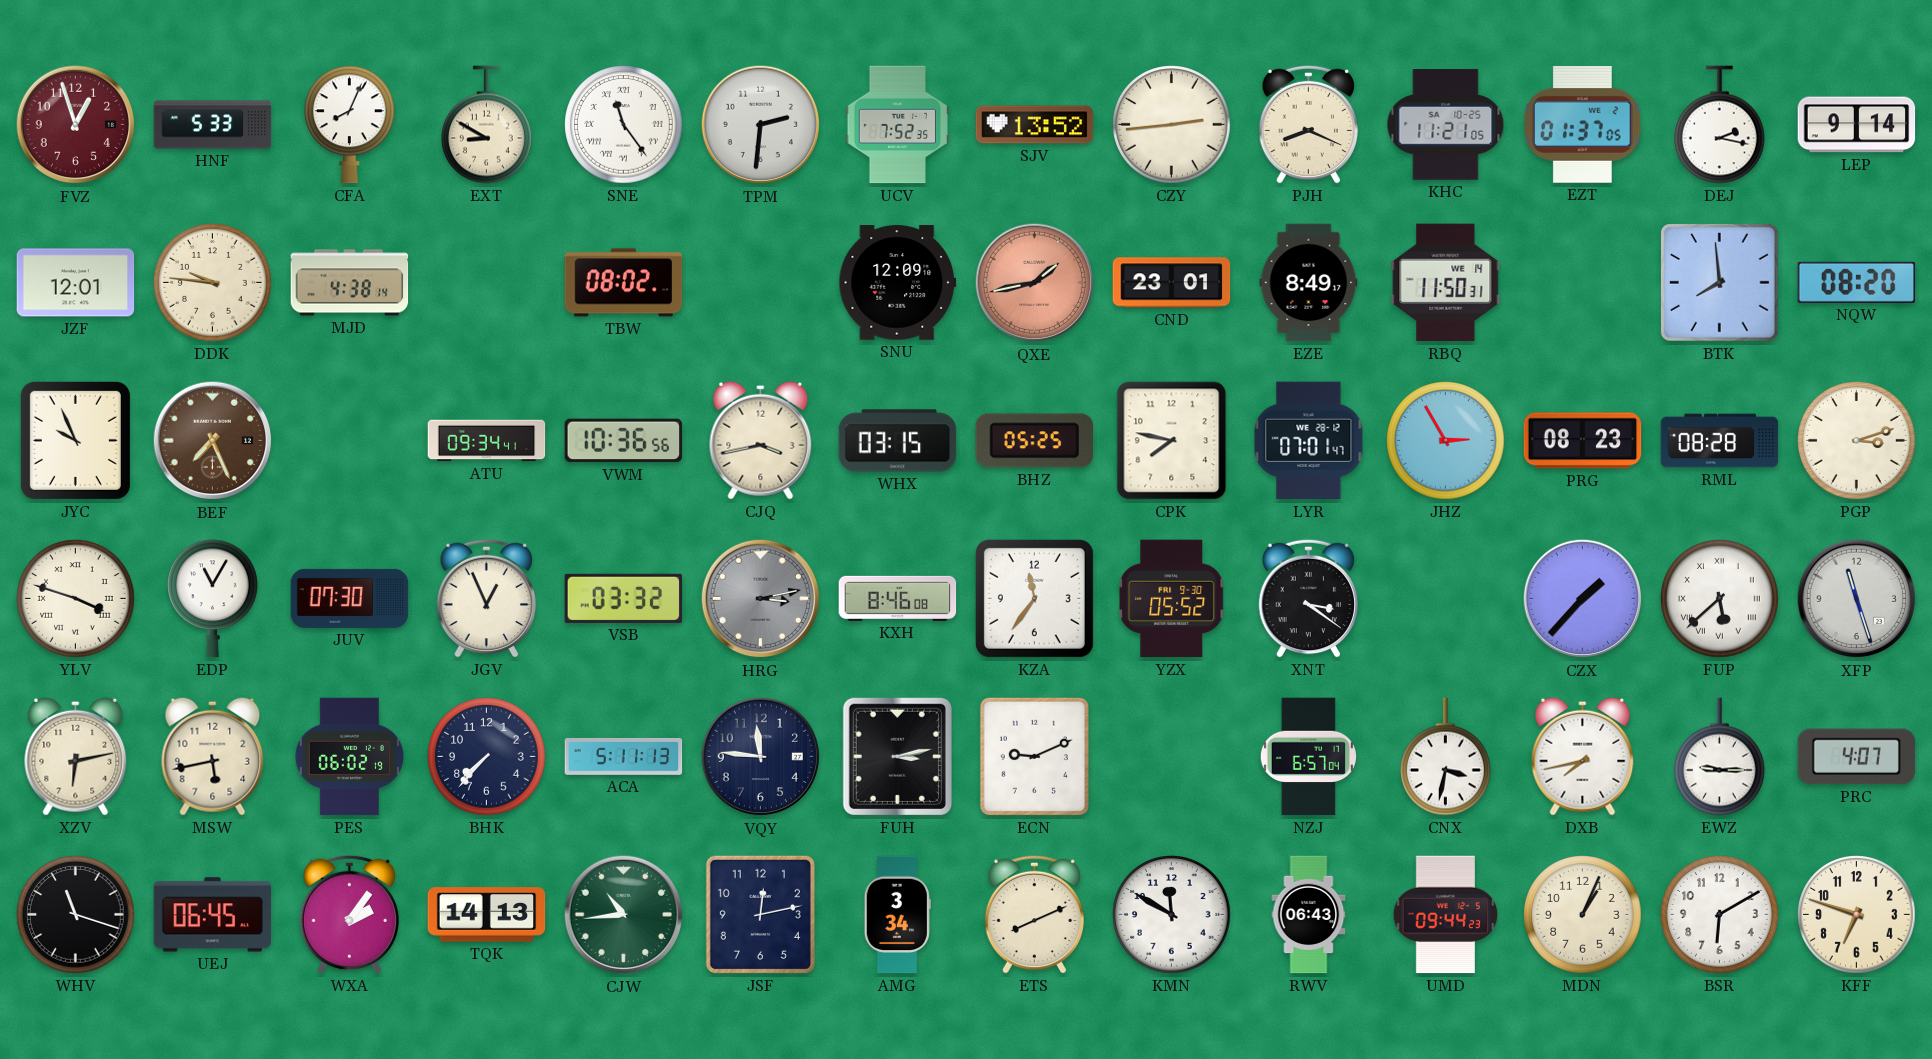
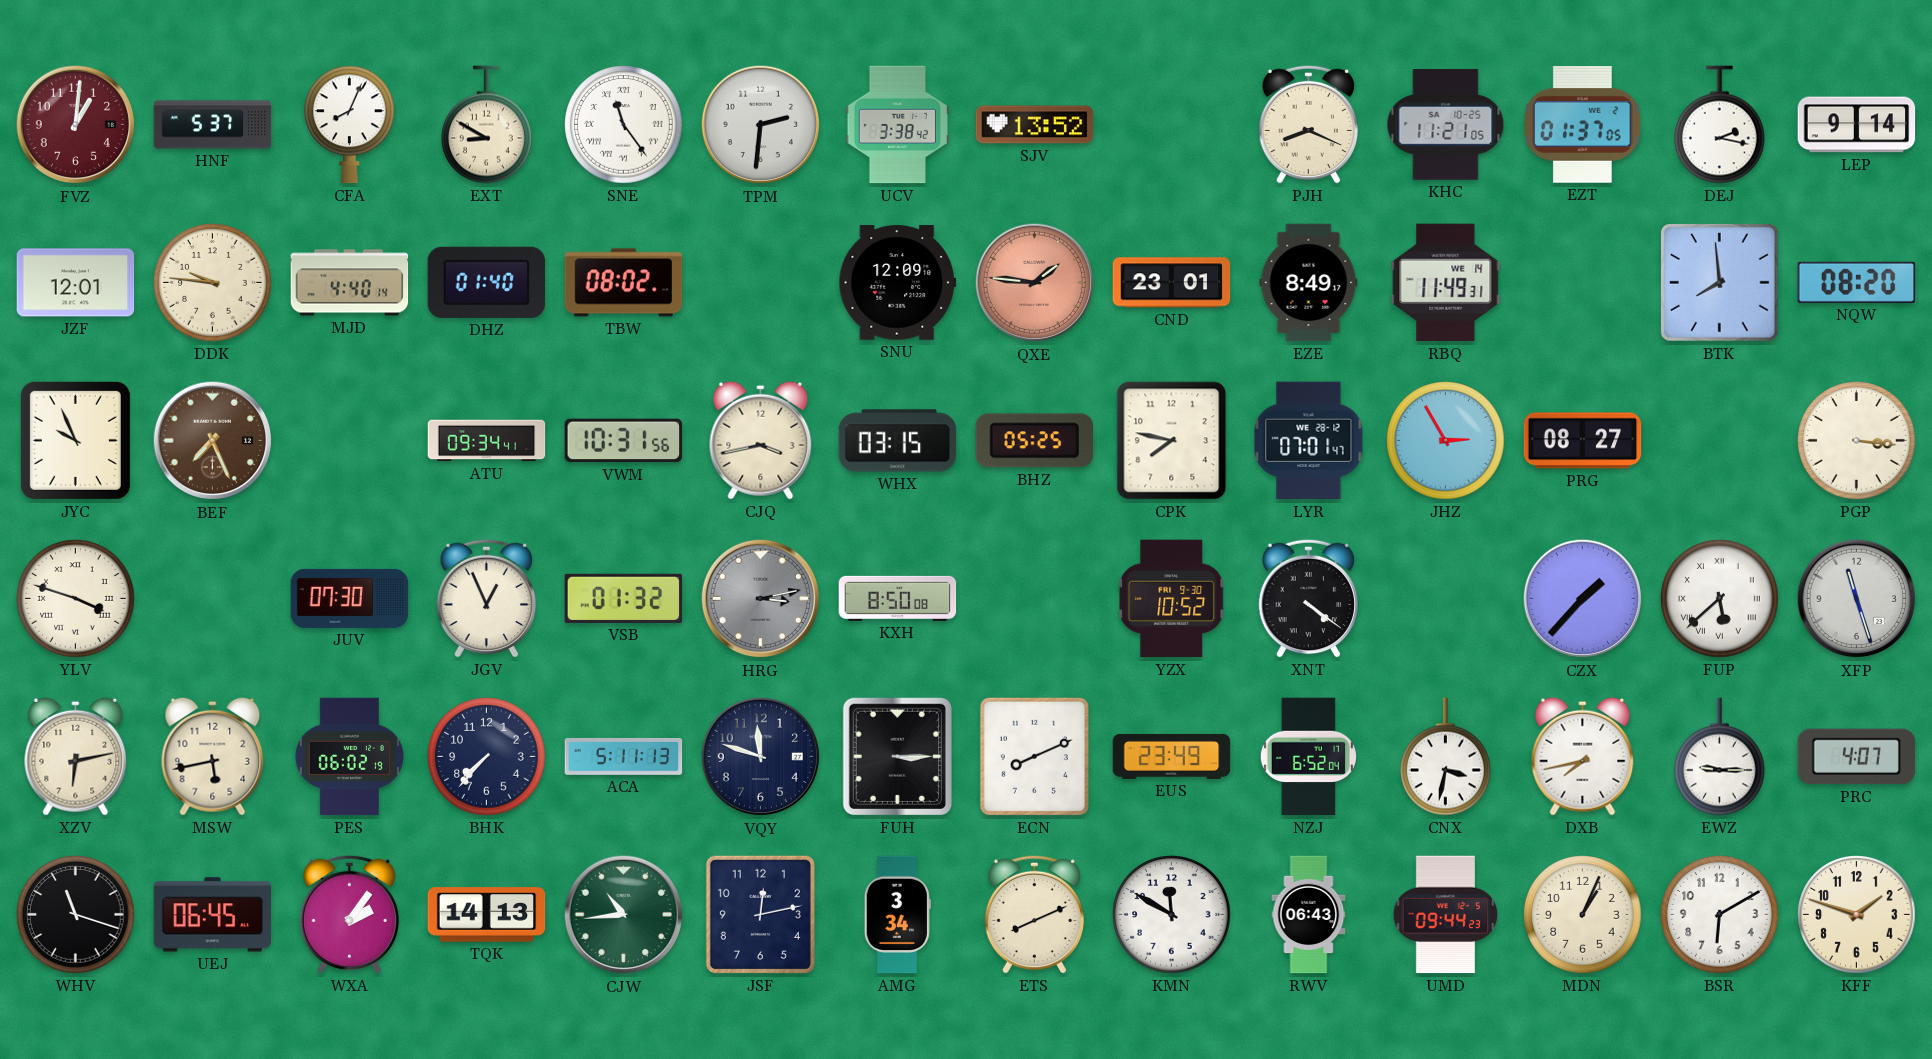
FVZ: 12:57 -> 1:01 (76, 125)
HNF: 5:33 -> 5:37 (213, 125)
UCV: 7:52 -> 3:38 (897, 125)
CZY: 2:44 -> none (1172, 125)
MJD: 4:38 -> 4:40 (350, 283)
DHZ: none -> 01:40 (487, 282)
QXE: 1:43 -> 1:46 (1035, 283)
RBQ: 11:50 -> 11:49 (1446, 283)
VWM: 10:36 -> 10:31 (624, 441)
PRG: 08:23 -> 08:27 (1583, 441)
RML: 08:28 -> none (1720, 441)
PGP: 3:12 -> 3:16 (1857, 441)
EDP: 11:05 -> none (213, 599)
VSB: 03:32 -> 01:32 (624, 598)
KXH: 8:46 -> 8:50 (898, 598)
KZA: 11:36 -> none (1034, 598)
YZX: 05:52 -> 10:52 (1172, 599)
XNT: 3:21 -> 4:21 (1309, 598)
VQY: 11:46 -> 11:48 (761, 757)
FUH: 3:13 -> 3:15 (897, 756)
ECN: 9:11 -> 8:11 (1034, 756)
EUS: none -> 23:49 (1172, 756)
NZJ: 6:57 -> 6:52 (1308, 757)
KFF: 6:48 -> 1:48 (1857, 915)
